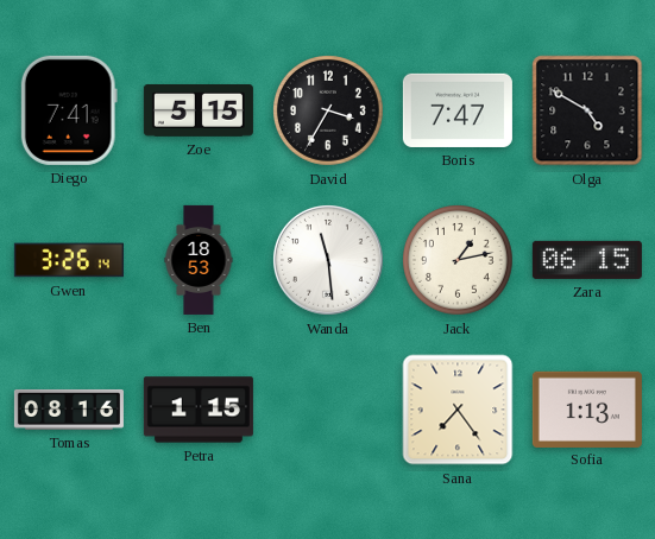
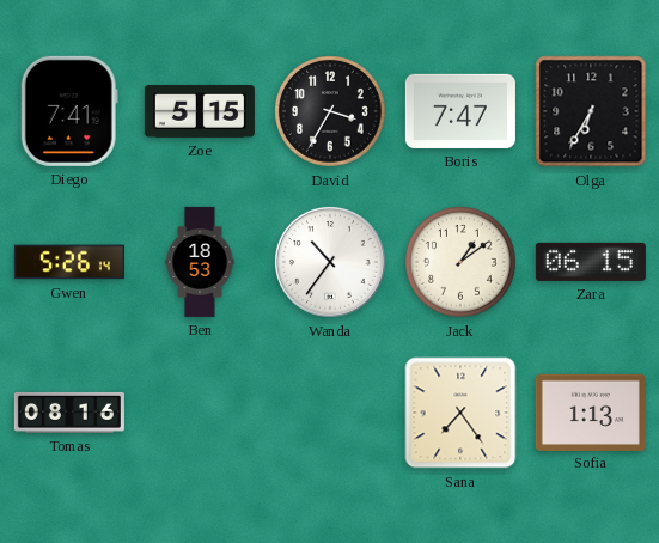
Olga: 4:50 -> 6:35 (591, 111)
Gwen: 3:26 -> 5:26 (69, 262)
Wanda: 11:29 -> 10:36 (330, 262)
Jack: 1:13 -> 1:09 (460, 262)
Petra: 1:15 -> none (199, 410)
